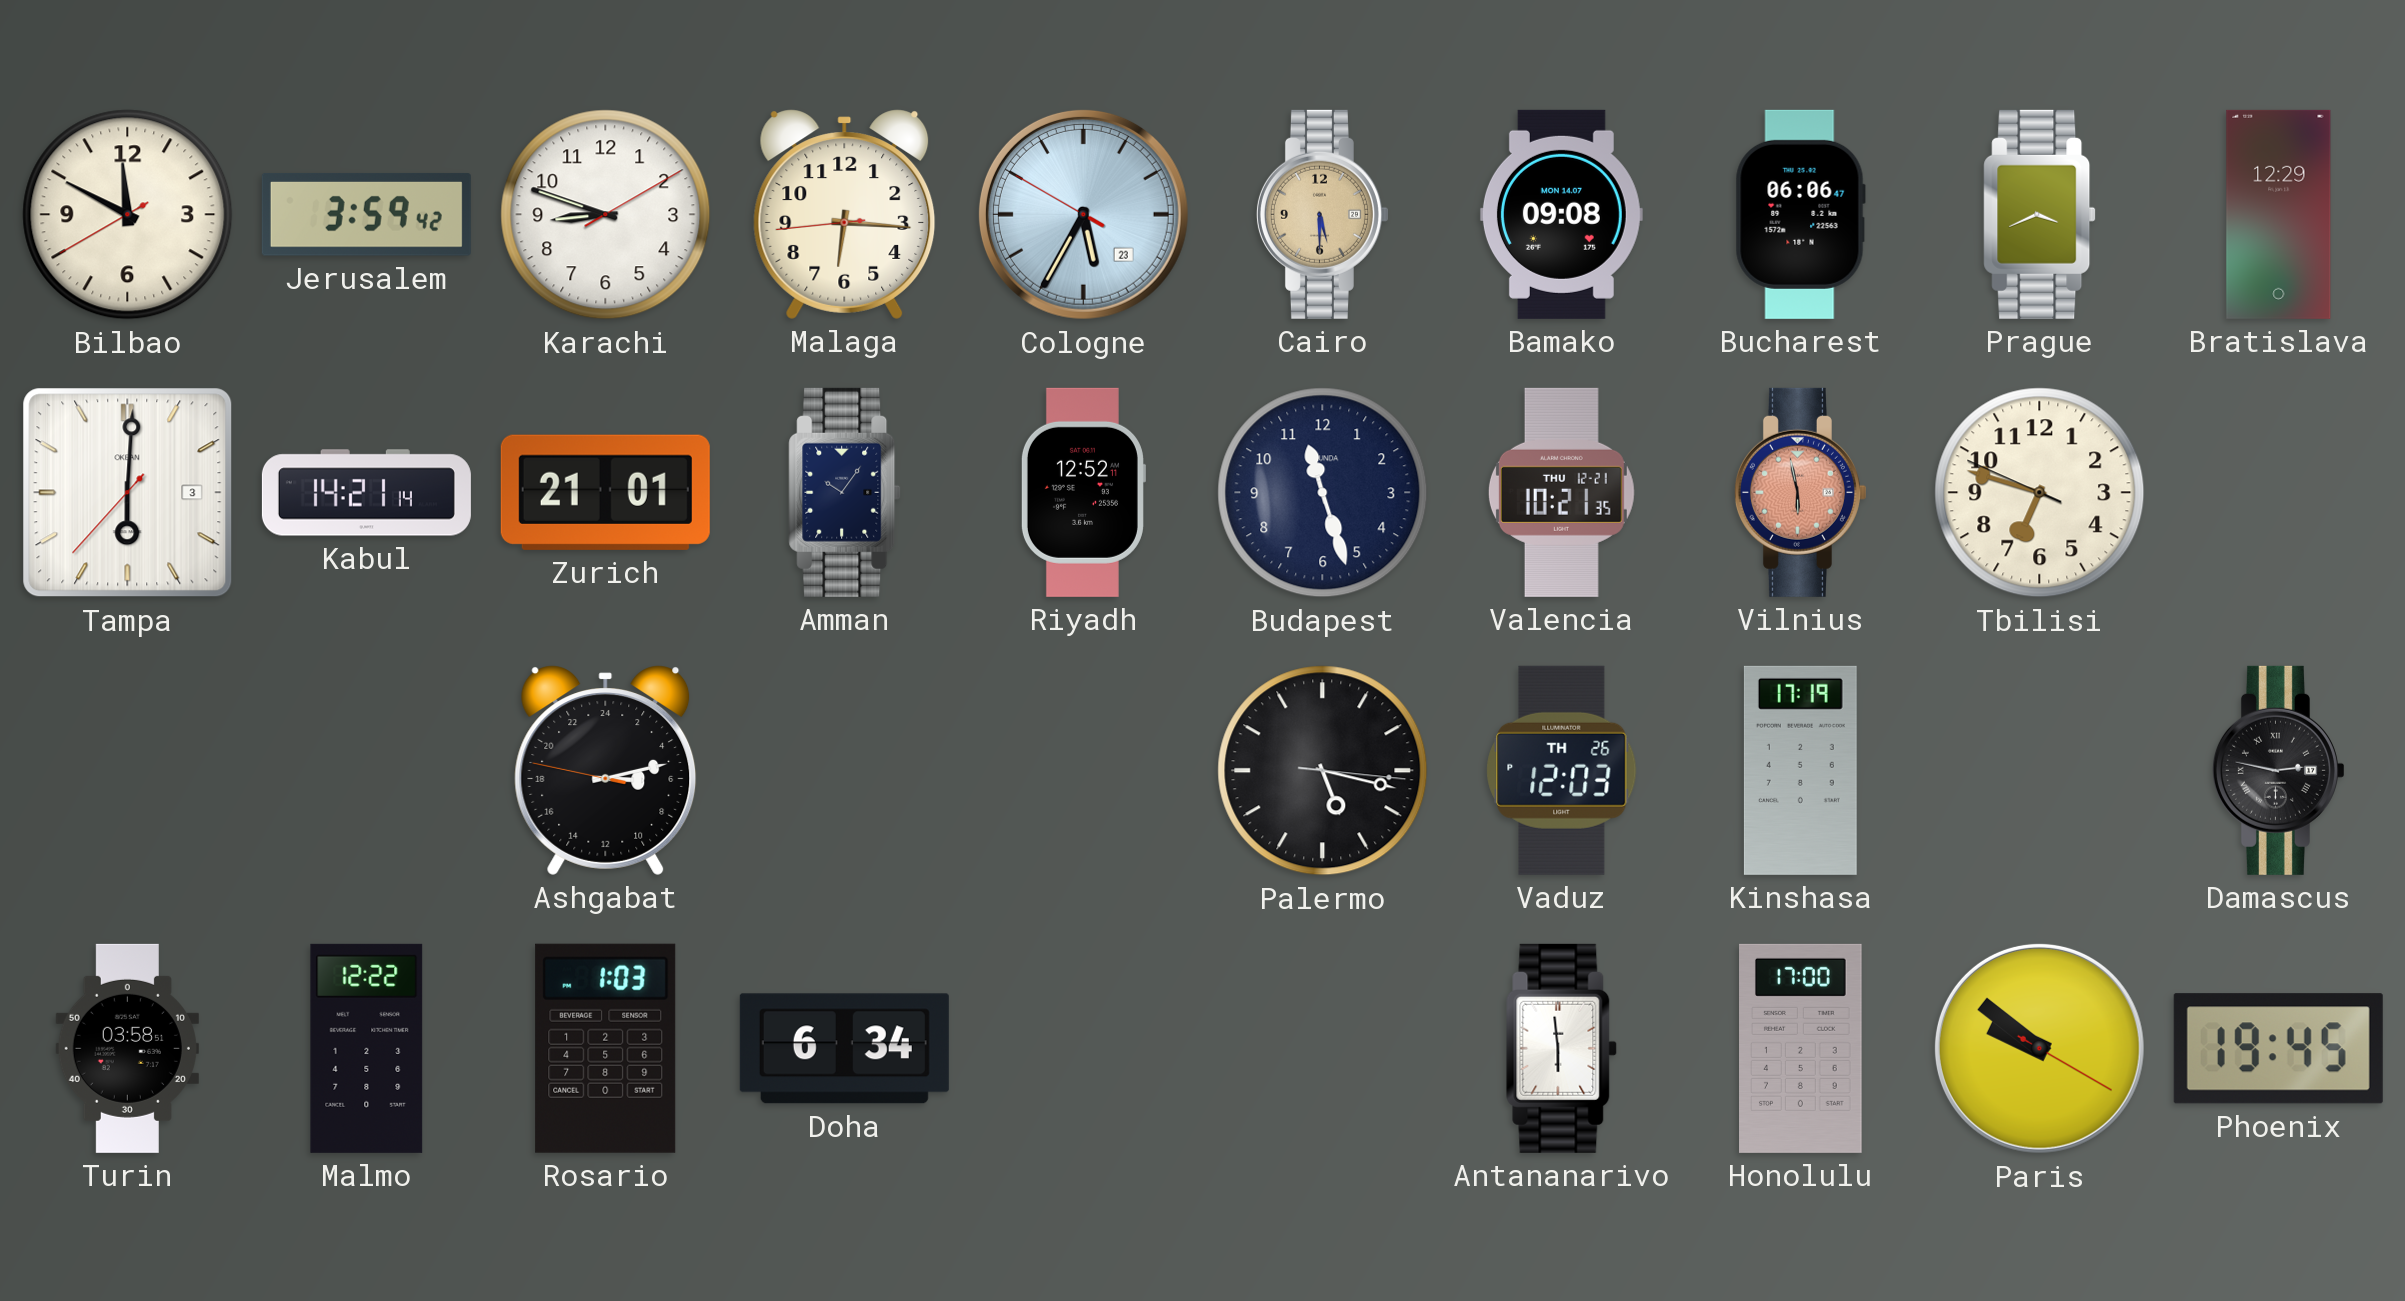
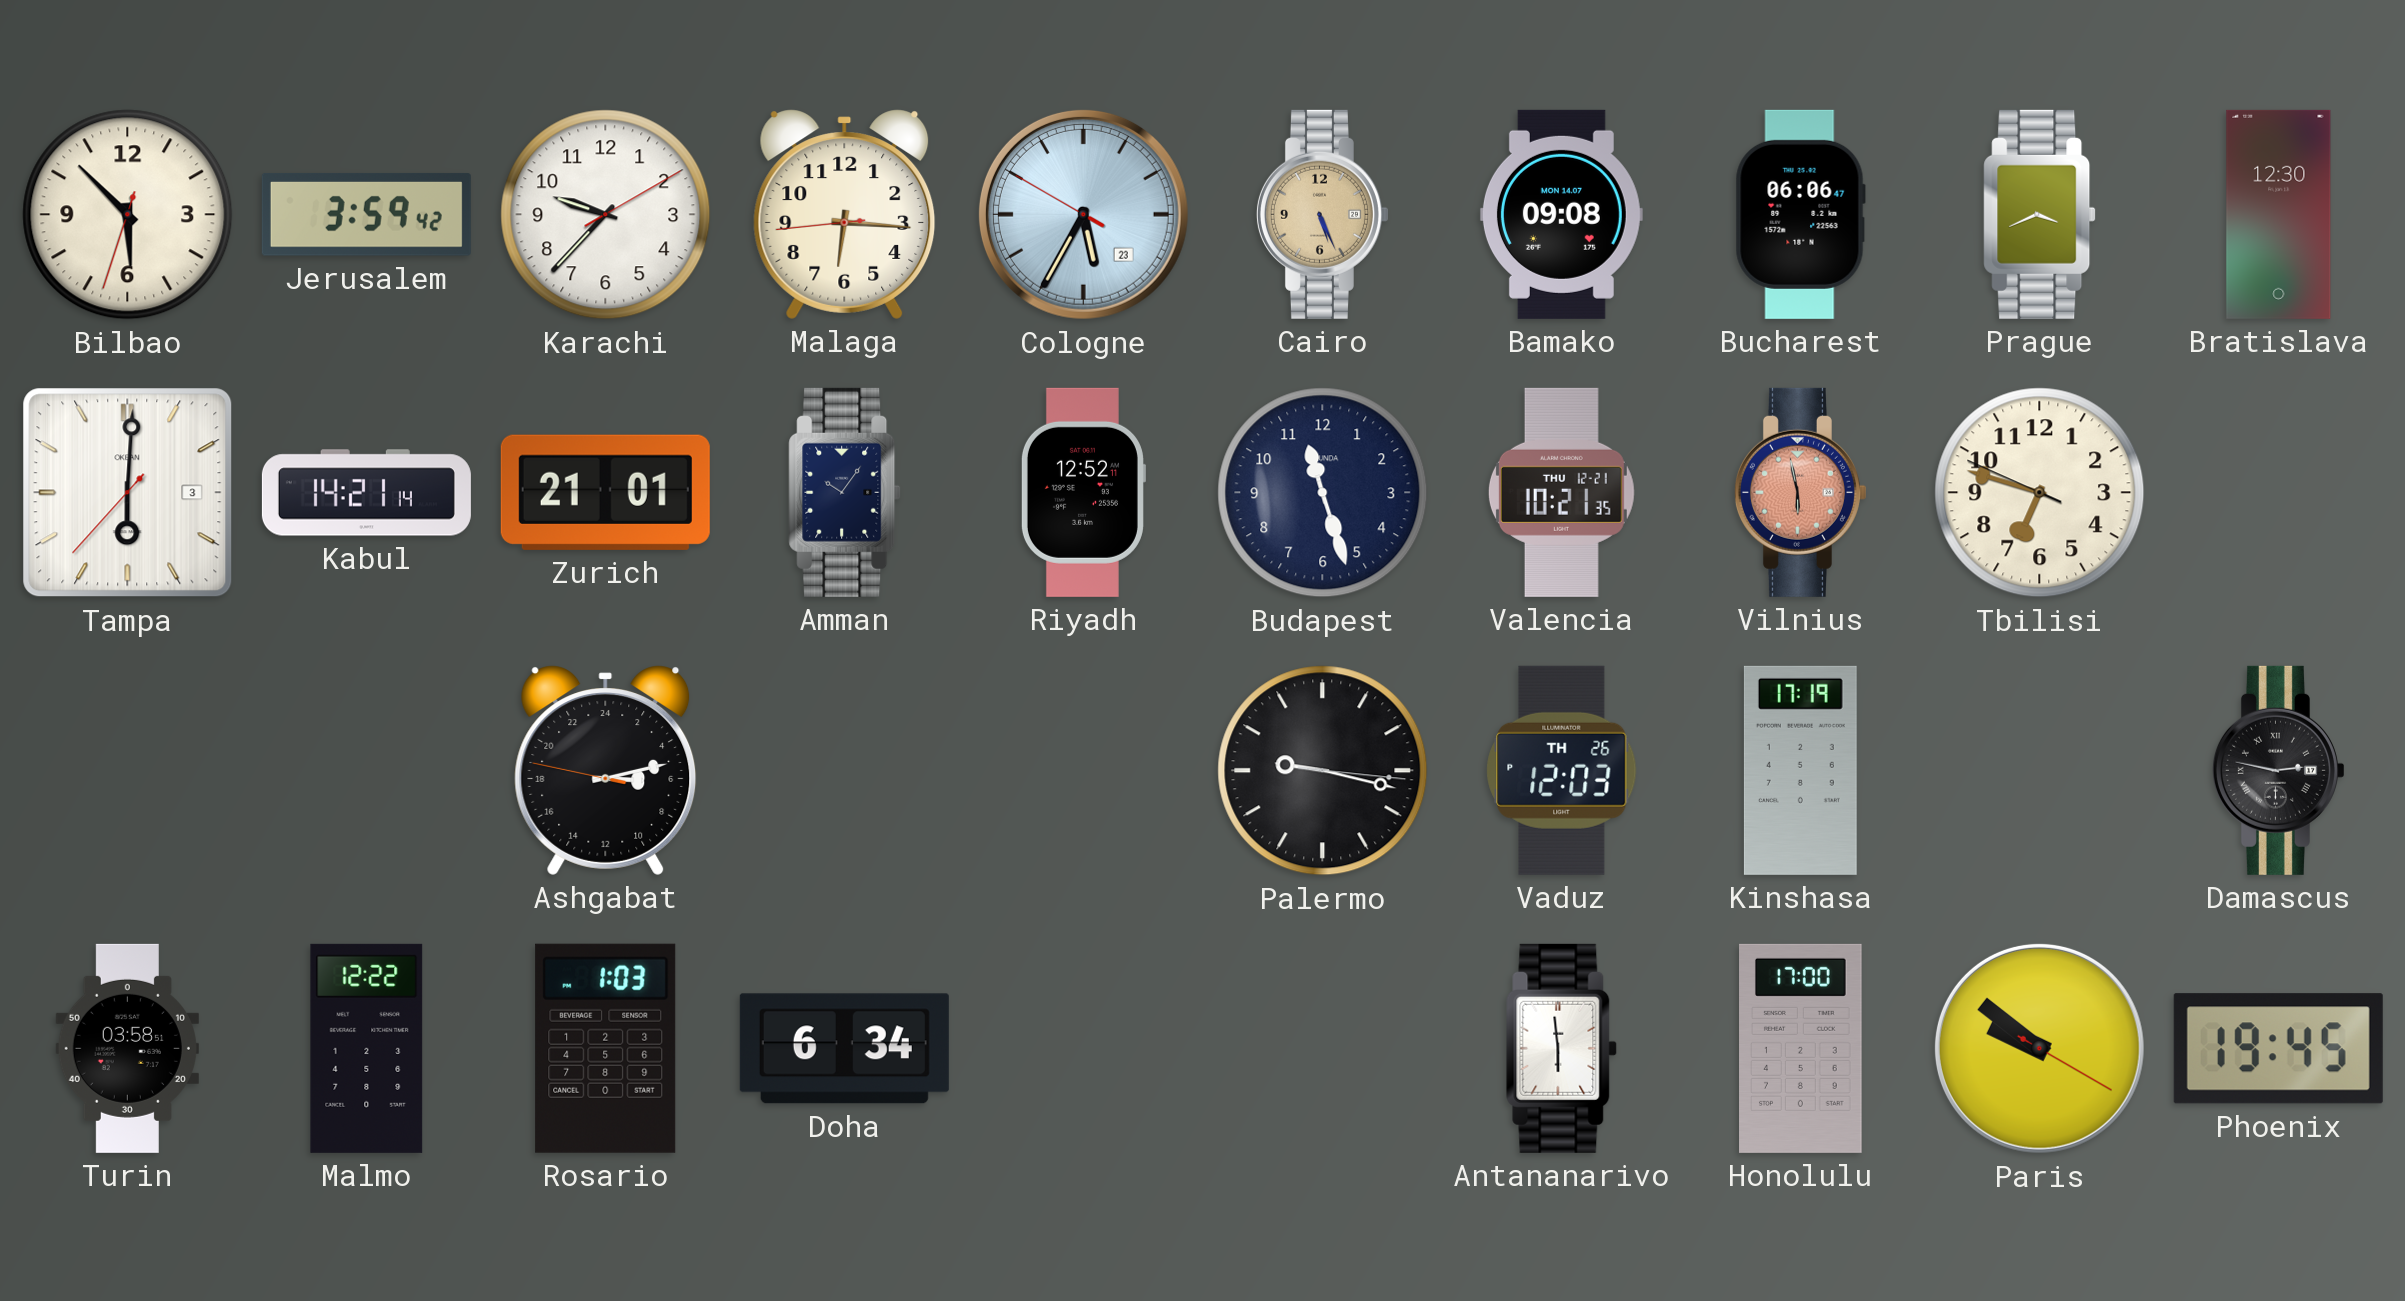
Bilbao: 11:49 -> 5:52 (128, 215)
Karachi: 8:48 -> 9:37 (606, 215)
Cairo: 5:30 -> 5:26 (1322, 214)
Bratislava: 12:29 -> 12:30 (2279, 214)
Palermo: 5:17 -> 9:17 (1323, 771)
